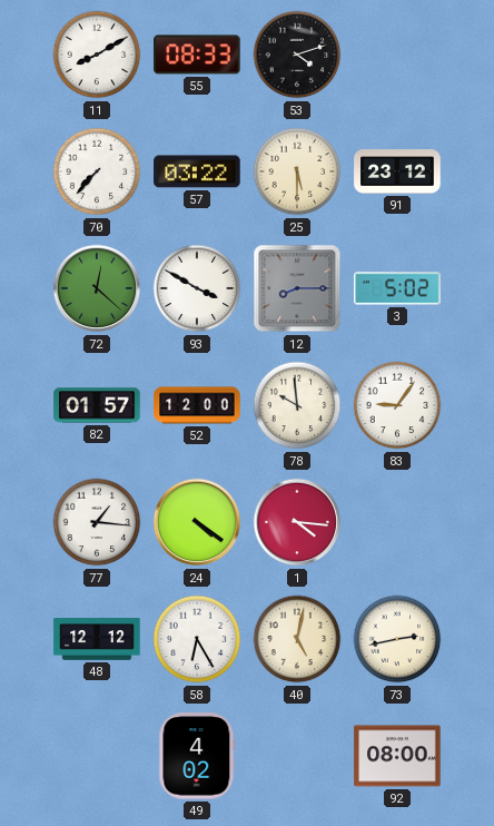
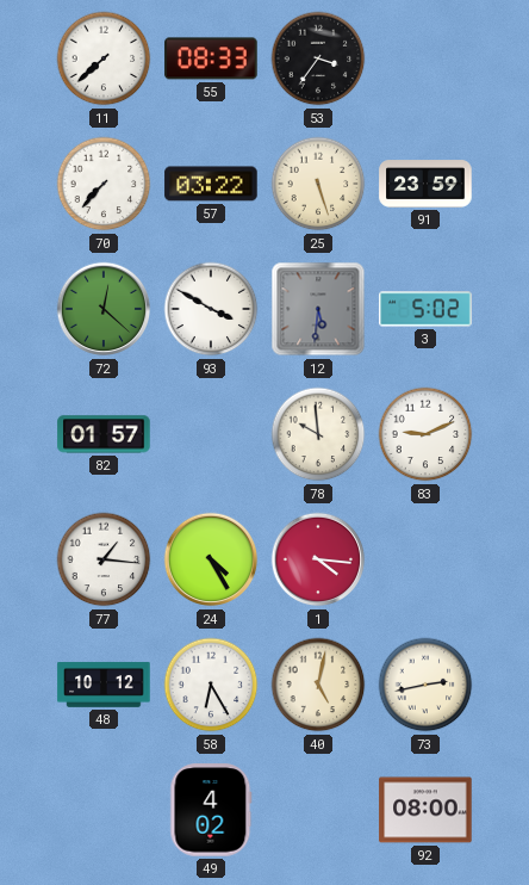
11: 8:10 -> 7:38 (104, 58)
53: 4:12 -> 3:36 (318, 58)
25: 5:30 -> 5:27 (318, 184)
91: 23:12 -> 23:59 (425, 184)
12: 8:15 -> 5:31 (318, 309)
52: 12:00 -> none (197, 405)
83: 9:06 -> 9:11 (425, 434)
24: 4:21 -> 4:25 (211, 559)
48: 12:12 -> 10:12 (104, 685)
